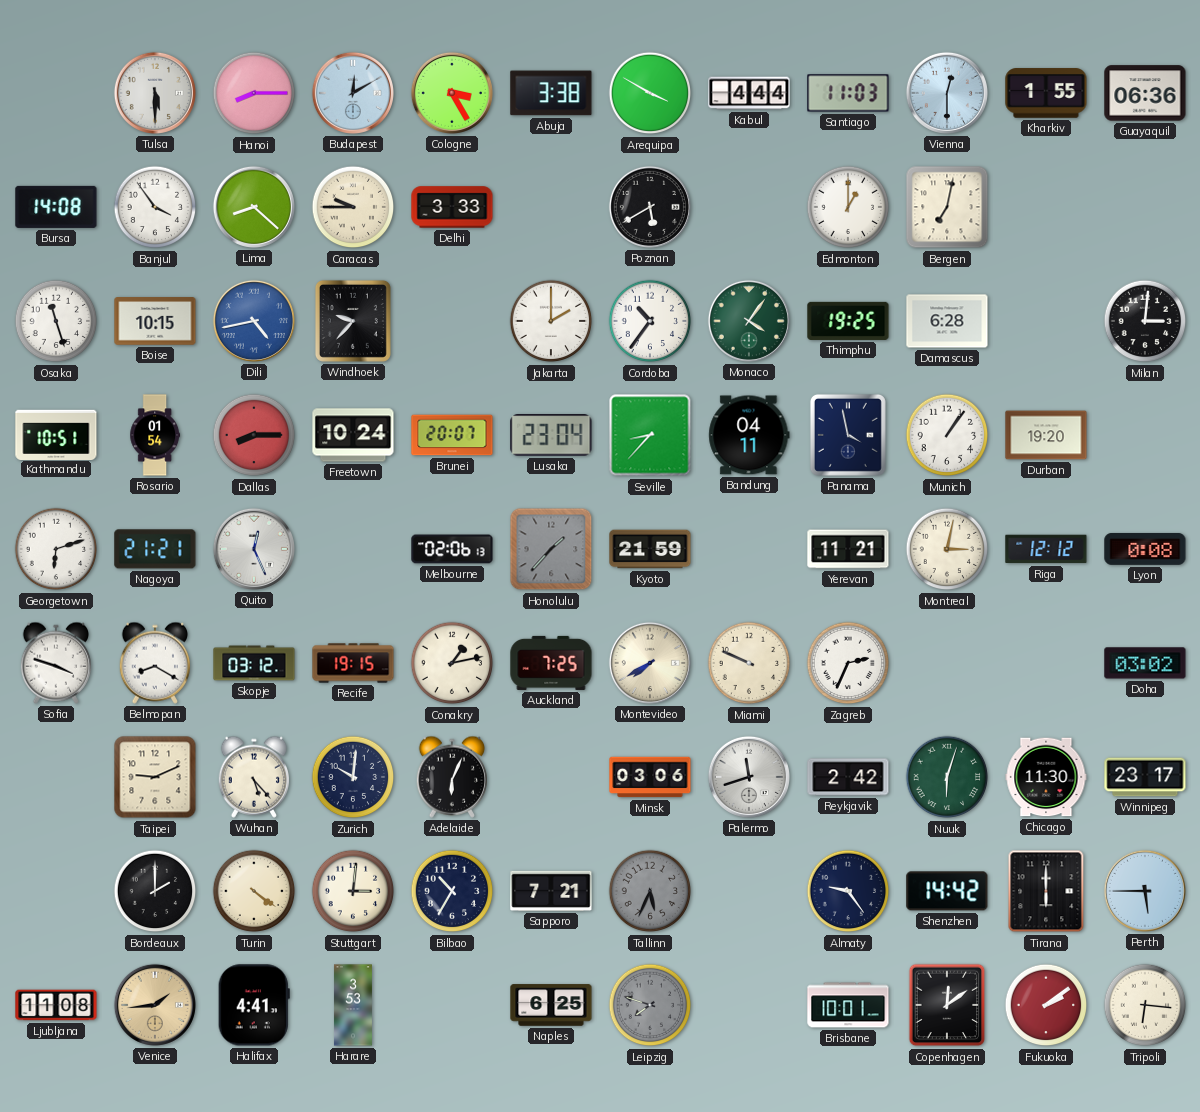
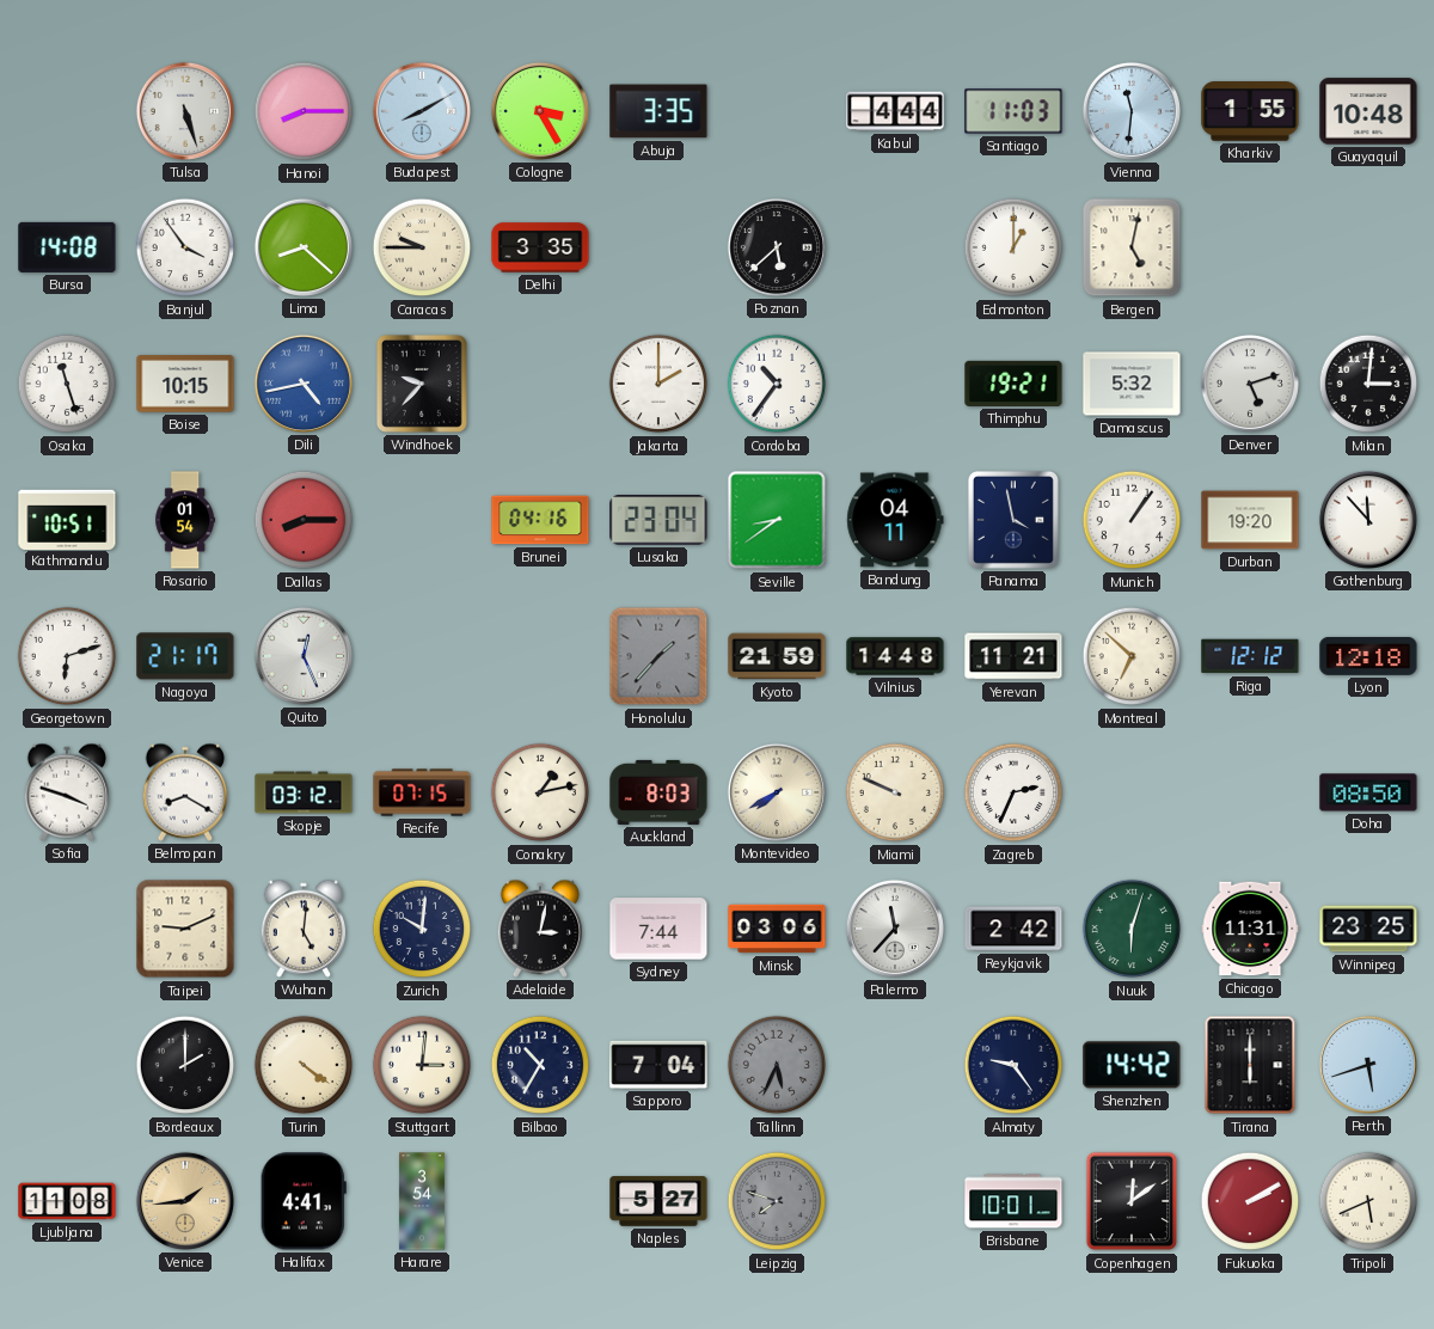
Tulsa: 5:30 -> 5:27 (185, 111)
Budapest: 12:10 -> 8:10 (422, 111)
Abuja: 3:38 -> 3:35 (658, 111)
Arequipa: 3:50 -> none (650, 93)
Vienna: 12:30 -> 11:31 (1132, 111)
Guayaquil: 06:36 -> 10:48 (1368, 111)
Delhi: 3:33 -> 3:35 (540, 247)
Poznan: 5:40 -> 5:38 (777, 247)
Bergen: 7:02 -> 5:02 (1132, 247)
Monaco: 4:06 -> none (749, 321)
Thimphu: 19:25 -> 19:21 (1013, 384)
Damascus: 6:28 -> 5:32 (1132, 384)
Denver: none -> 5:12 (1250, 384)
Freetown: 10:24 -> none (353, 435)
Brunei: 20:07 -> 04:16 (540, 520)
Seville: 8:37 -> 8:39 (777, 520)
Gothenburg: none -> 11:53 (1368, 520)
Nagoya: 21:21 -> 21:17 (185, 656)
Melbourne: 02:06 -> none (452, 549)
Vilnius: none -> 14:48 (895, 656)
Montreal: 3:02 -> 6:52 (1132, 656)
Lyon: 0:08 -> 12:18 (1368, 656)
Recife: 19:15 -> 07:15 (422, 792)
Auckland: 7:25 -> 8:03 (658, 792)
Doha: 03:02 -> 08:50 (1368, 792)
Wuhan: 5:23 -> 5:01 (302, 929)
Adelaide: 6:04 -> 3:02 (539, 929)
Sydney: none -> 7:44 (658, 929)
Palermo: 11:42 -> 11:37 (895, 929)
Chicago: 11:30 -> 11:31 (1250, 929)
Winnipeg: 23:17 -> 23:25 (1368, 929)
Sapporo: 7:21 -> 7:04 (658, 1065)
Perth: 5:45 -> 5:42 (1368, 1065)
Harare: 3:53 -> 3:54 (422, 1201)
Naples: 6:25 -> 5:27 (658, 1201)
Fukuoka: 2:09 -> 2:10 (1250, 1201)
Tripoli: 6:16 -> 5:41 (1368, 1201)
